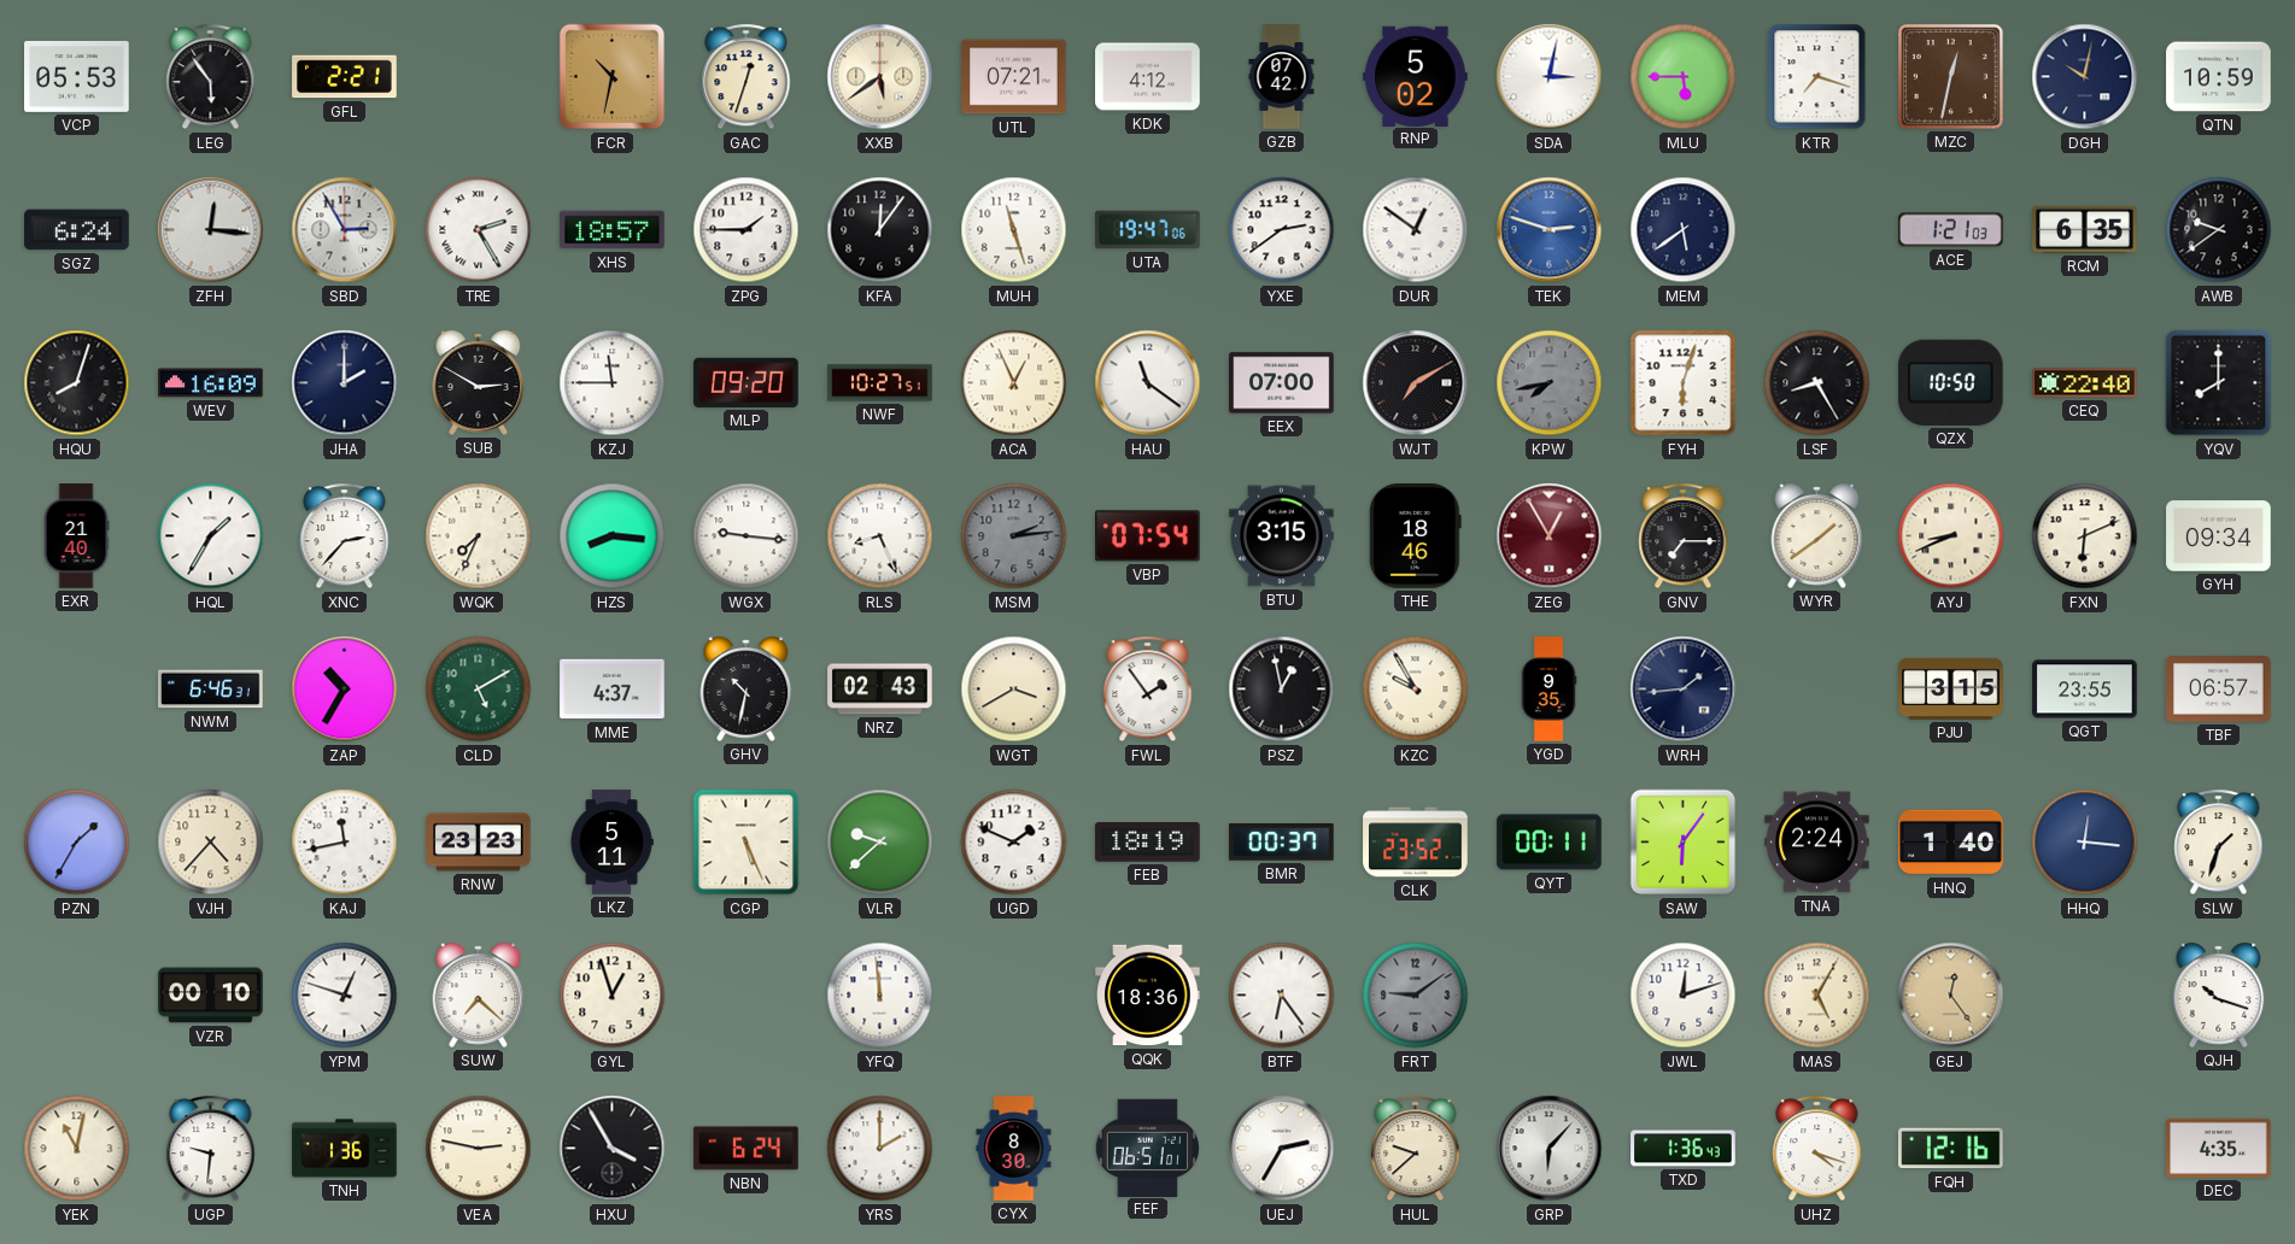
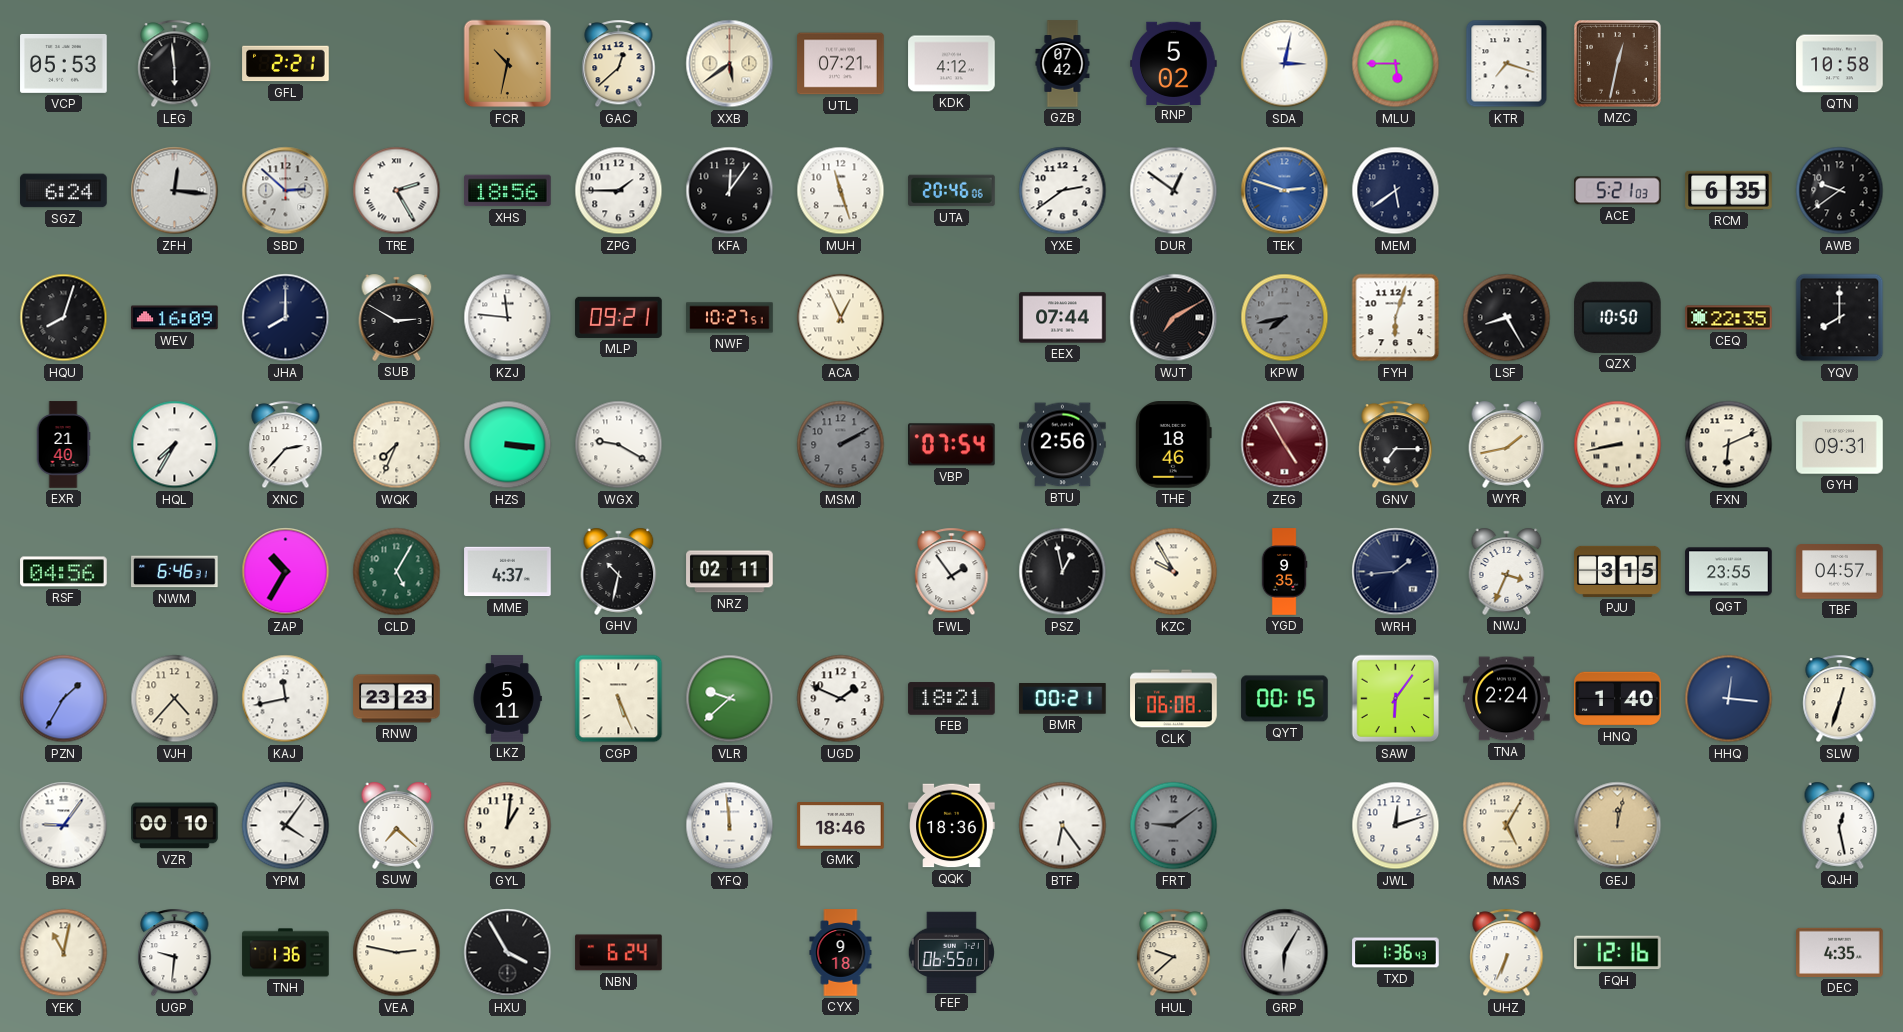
LEG: 5:54 -> 5:59 (175, 64)
GAC: 12:33 -> 12:38 (619, 64)
DGH: 10:02 -> none (2085, 77)
QTN: 10:59 -> 10:58 (1840, 64)
SBD: 2:55 -> 2:52 (286, 191)
XHS: 18:57 -> 18:56 (508, 191)
UTA: 19:47 -> 20:46 (952, 191)
ACE: 1:21 -> 5:21 (1618, 191)
JHA: 2:00 -> 8:00 (286, 318)
KZJ: 11:45 -> 11:46 (508, 318)
MLP: 09:20 -> 09:21 (619, 317)
HAU: 11:21 -> none (1148, 383)
EEX: 07:00 -> 07:44 (1063, 318)
CEQ: 22:40 -> 22:35 (1729, 318)
HQL: 1:35 -> 7:35 (175, 445)
HZS: 8:16 -> 3:16 (508, 445)
WGX: 9:16 -> 9:20 (619, 445)
RLS: 8:26 -> none (880, 536)
MSM: 2:14 -> 2:10 (841, 445)
BTU: 3:15 -> 2:56 (1063, 445)
ZEG: 12:55 -> 4:55 (1285, 445)
WYR: 1:39 -> 1:43 (1507, 444)
AYJ: 8:41 -> 8:43 (1618, 445)
GYH: 09:34 -> 09:31 (1840, 445)
RSF: none -> 04:56 (64, 572)
CLD: 5:10 -> 5:05 (397, 572)
NRZ: 02:43 -> 02:11 (730, 572)
WGT: 3:40 -> none (1014, 690)
NWJ: none -> 3:34 (1507, 571)
TBF: 06:57 -> 04:57 (1840, 572)
FEB: 18:19 -> 18:21 (952, 699)
BMR: 00:37 -> 00:21 (1063, 699)
CLK: 23:52 -> 06:08 (1174, 699)
QYT: 00:11 -> 00:15 (1285, 699)
SLW: 1:33 -> 12:33 (1840, 699)
BPA: none -> 9:06 (64, 826)
YPM: 12:48 -> 4:06 (286, 826)
GYL: 12:57 -> 1:01 (508, 826)
GMK: none -> 18:46 (841, 826)
GEJ: 12:24 -> 12:02 (1618, 826)
QJH: 10:18 -> 12:28 (1840, 825)
YRS: 2:00 -> none (880, 1149)
CYX: 8:30 -> 9:18 (841, 953)
FEF: 06:51 -> 06:55 (951, 952)
UEJ: 2:35 -> none (1282, 1149)
GRP: 6:07 -> 6:05 (1285, 953)
UHZ: 4:18 -> 6:34 (1507, 953)
